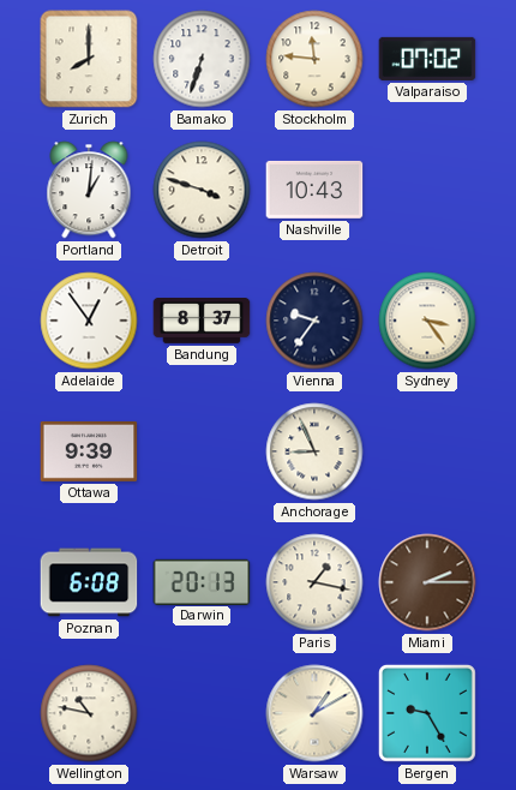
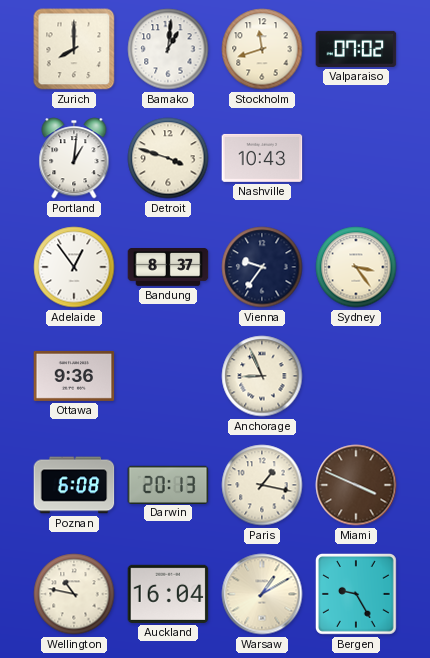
Bamako: 6:33 -> 1:01 (168, 49)
Stockholm: 11:46 -> 11:42 (262, 49)
Ottawa: 9:39 -> 9:36 (74, 376)
Miami: 2:15 -> 3:49 (356, 485)
Auckland: none -> 16:04 (168, 594)
